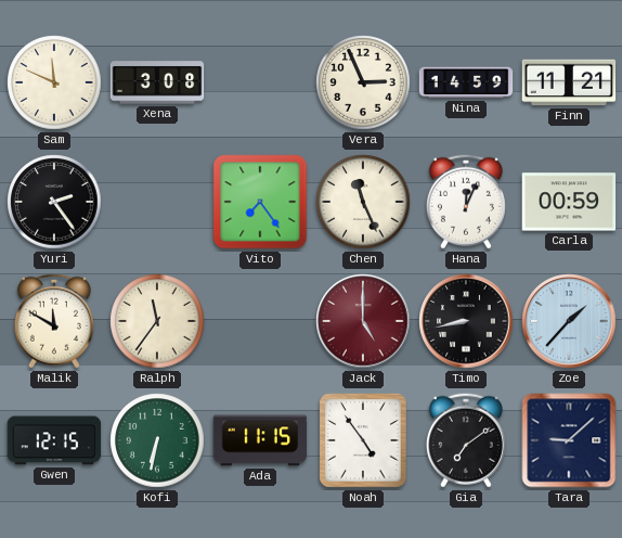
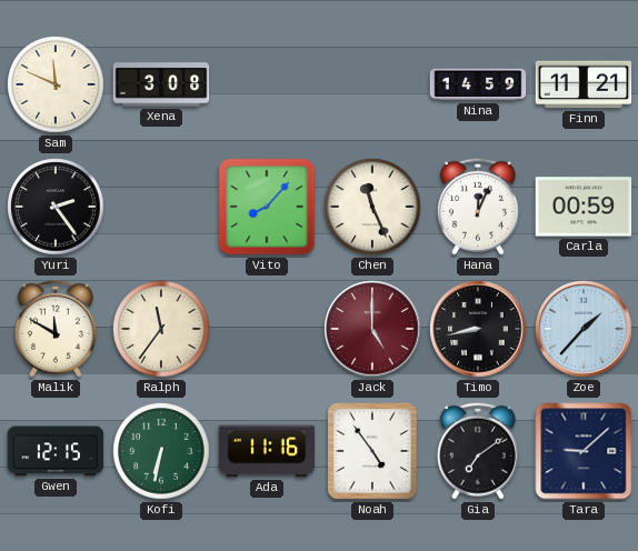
Vera: 2:56 -> none (363, 82)
Vito: 7:24 -> 8:07 (267, 207)
Ada: 11:15 -> 11:16 (267, 451)
